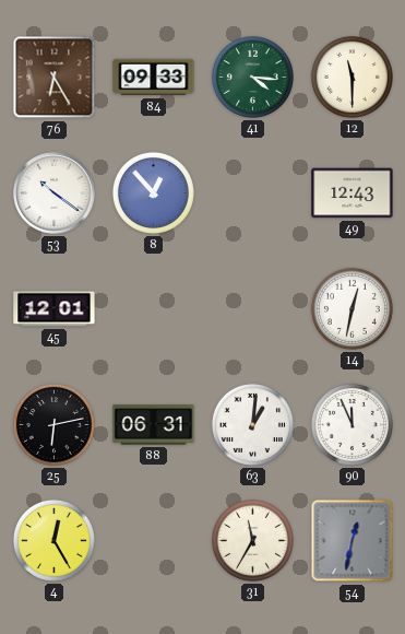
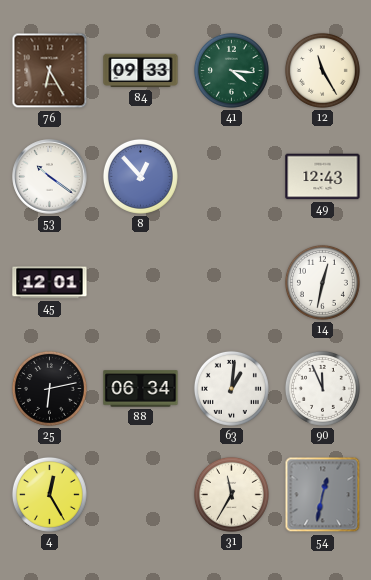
12: 11:30 -> 11:25 (322, 70)
88: 06:31 -> 06:34 (141, 389)
